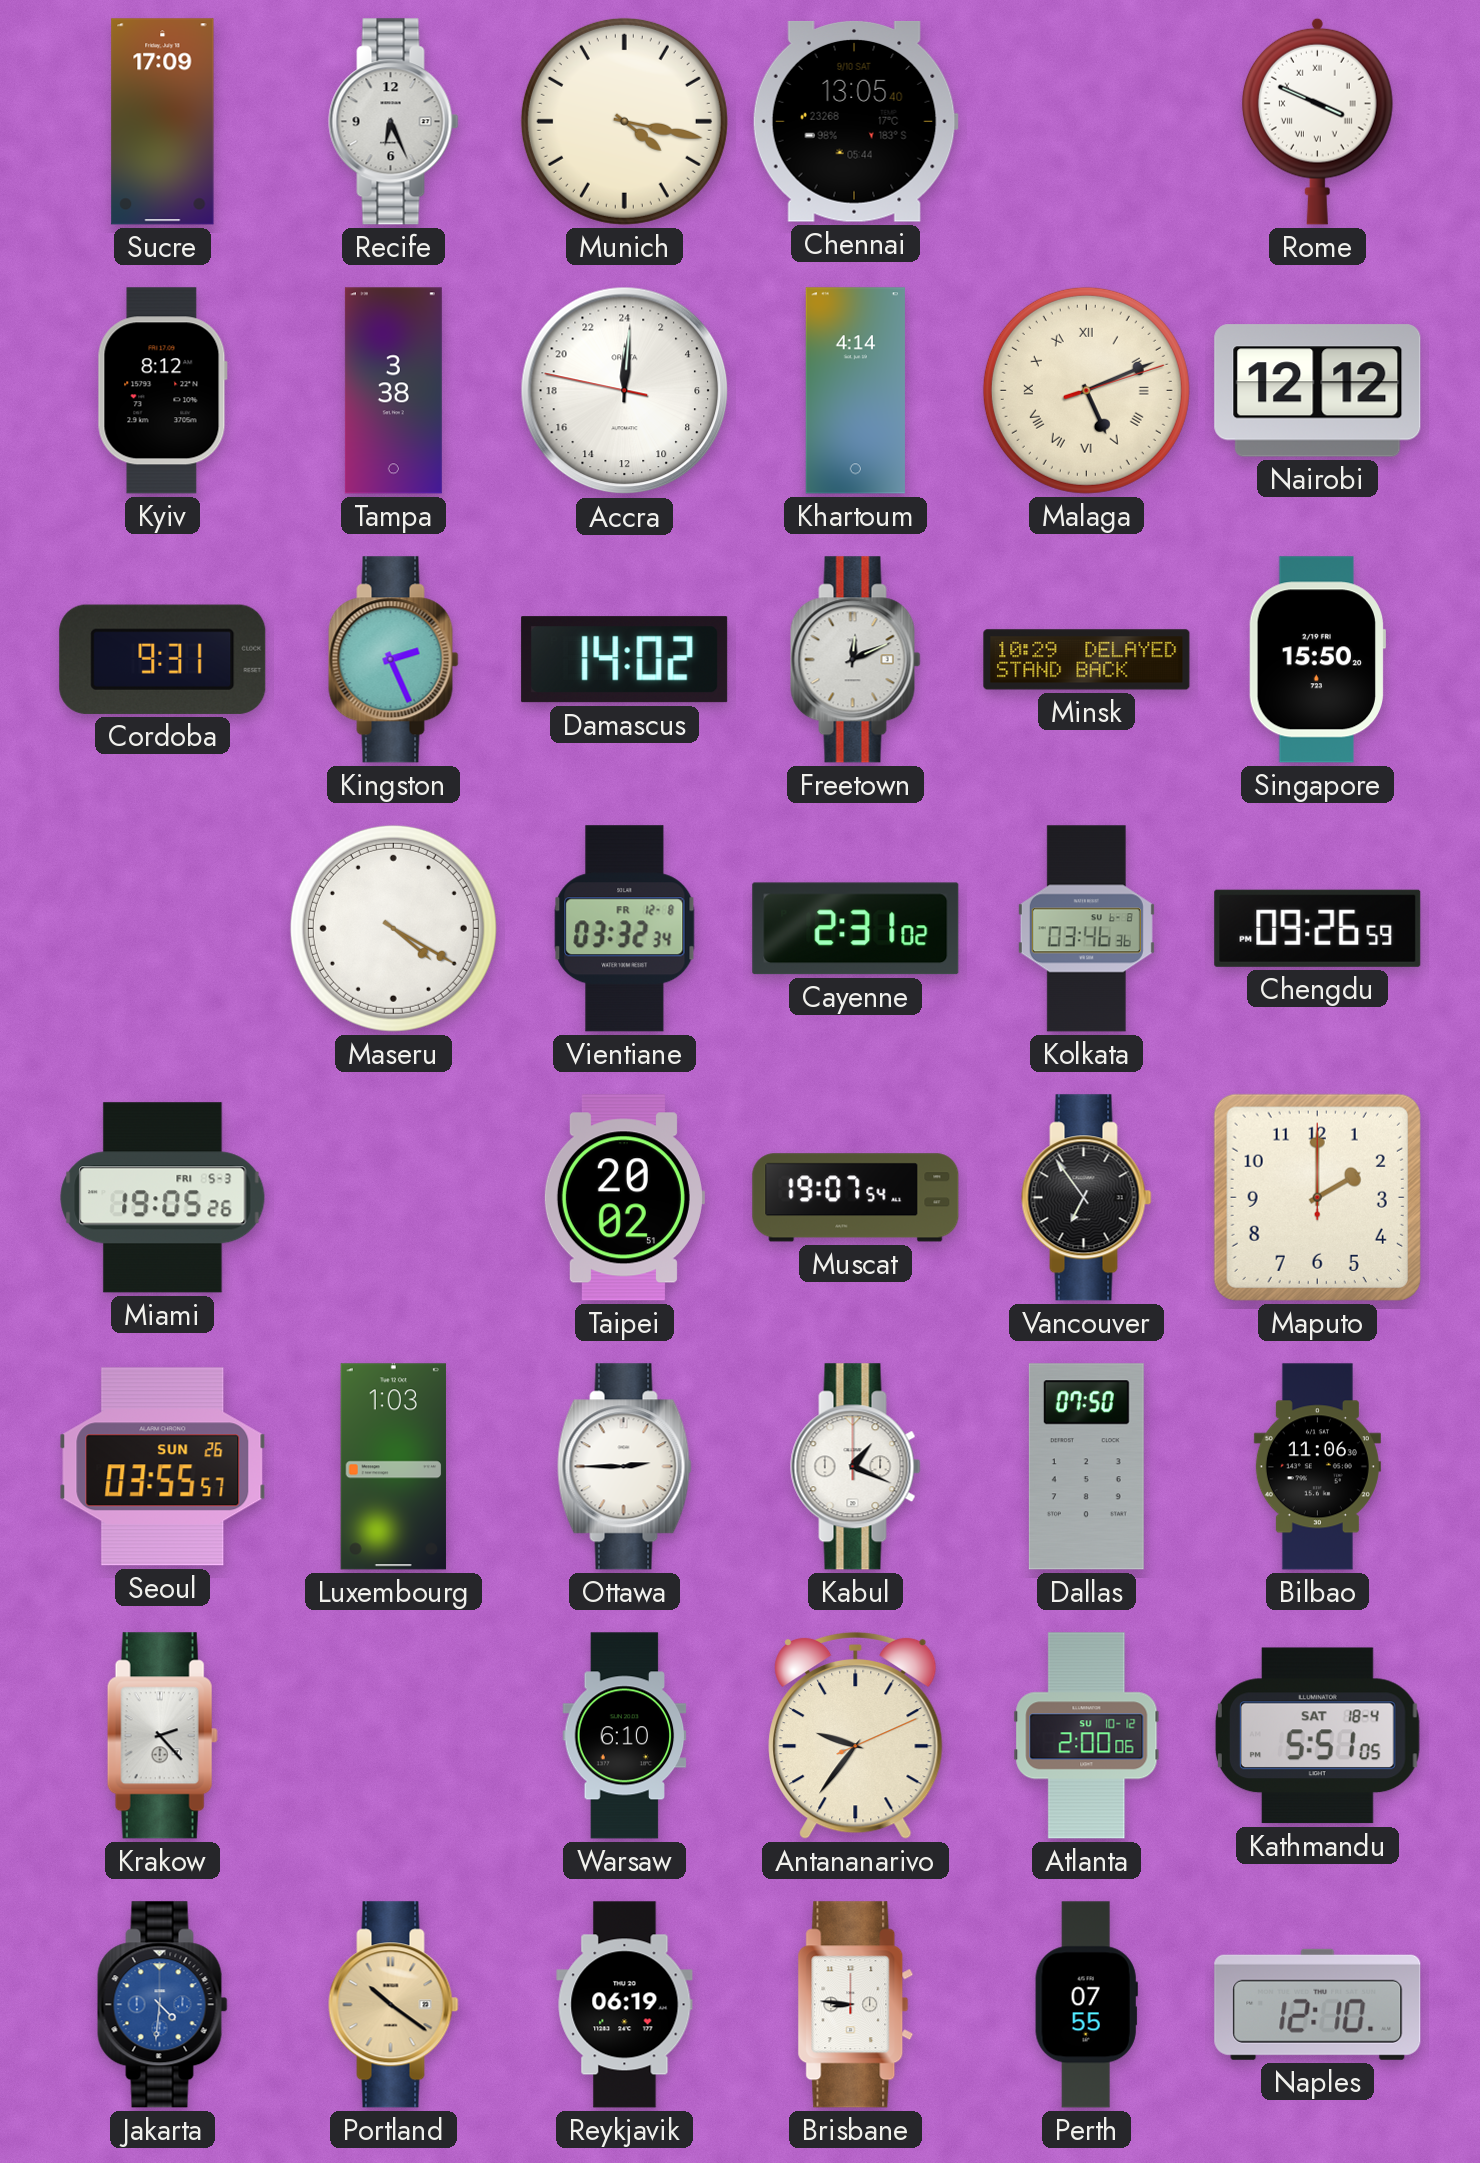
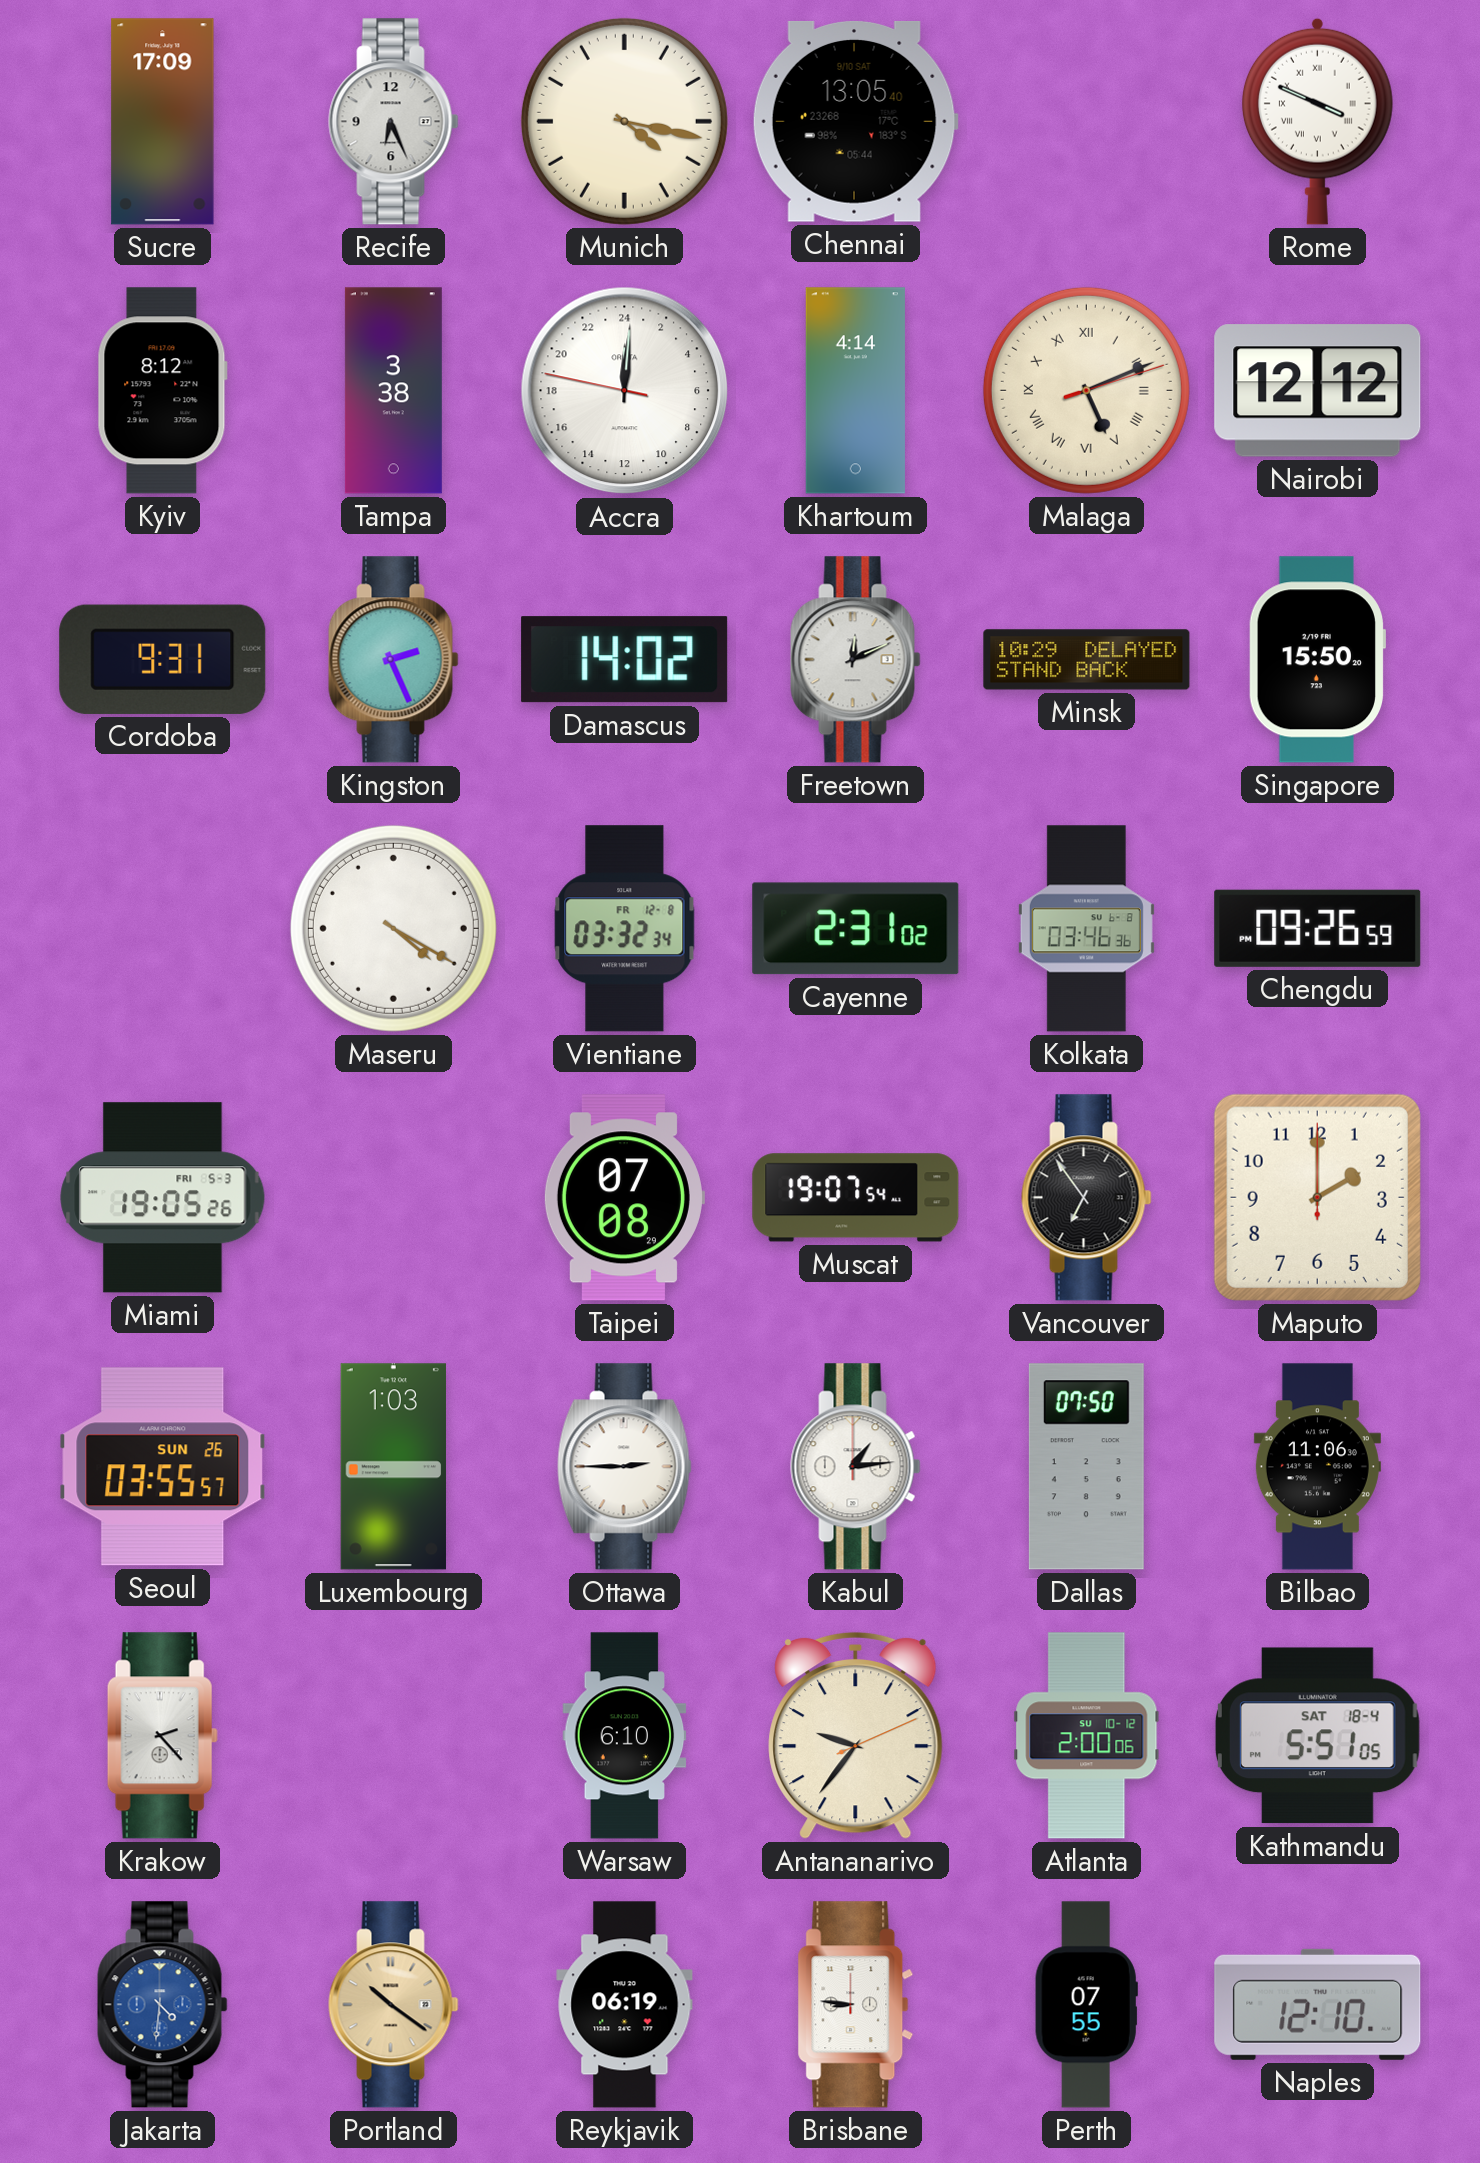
Taipei: 20:02 -> 07:08 (624, 1198)
Kabul: 1:19 -> 1:14 (856, 1467)
